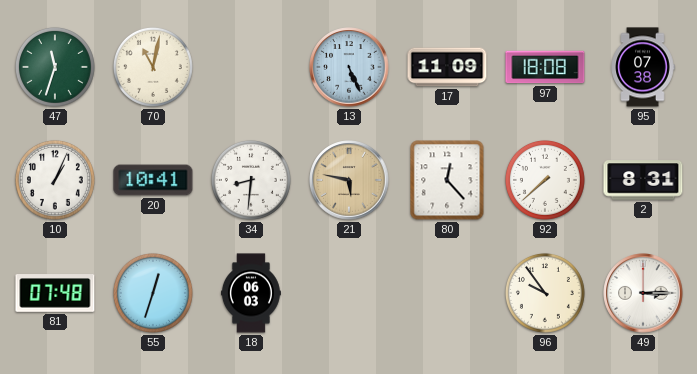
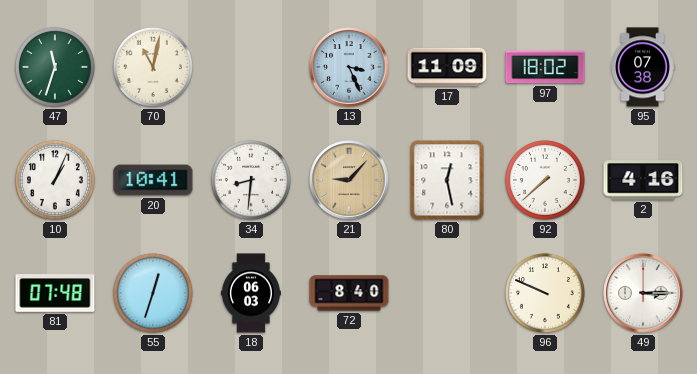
13: 5:26 -> 3:26 (349, 67)
97: 18:08 -> 18:02 (545, 67)
21: 5:47 -> 9:07 (349, 180)
80: 12:23 -> 12:28 (447, 180)
2: 8:31 -> 4:16 (643, 180)
72: none -> 8:40 (349, 293)
96: 9:54 -> 9:49 (545, 293)
